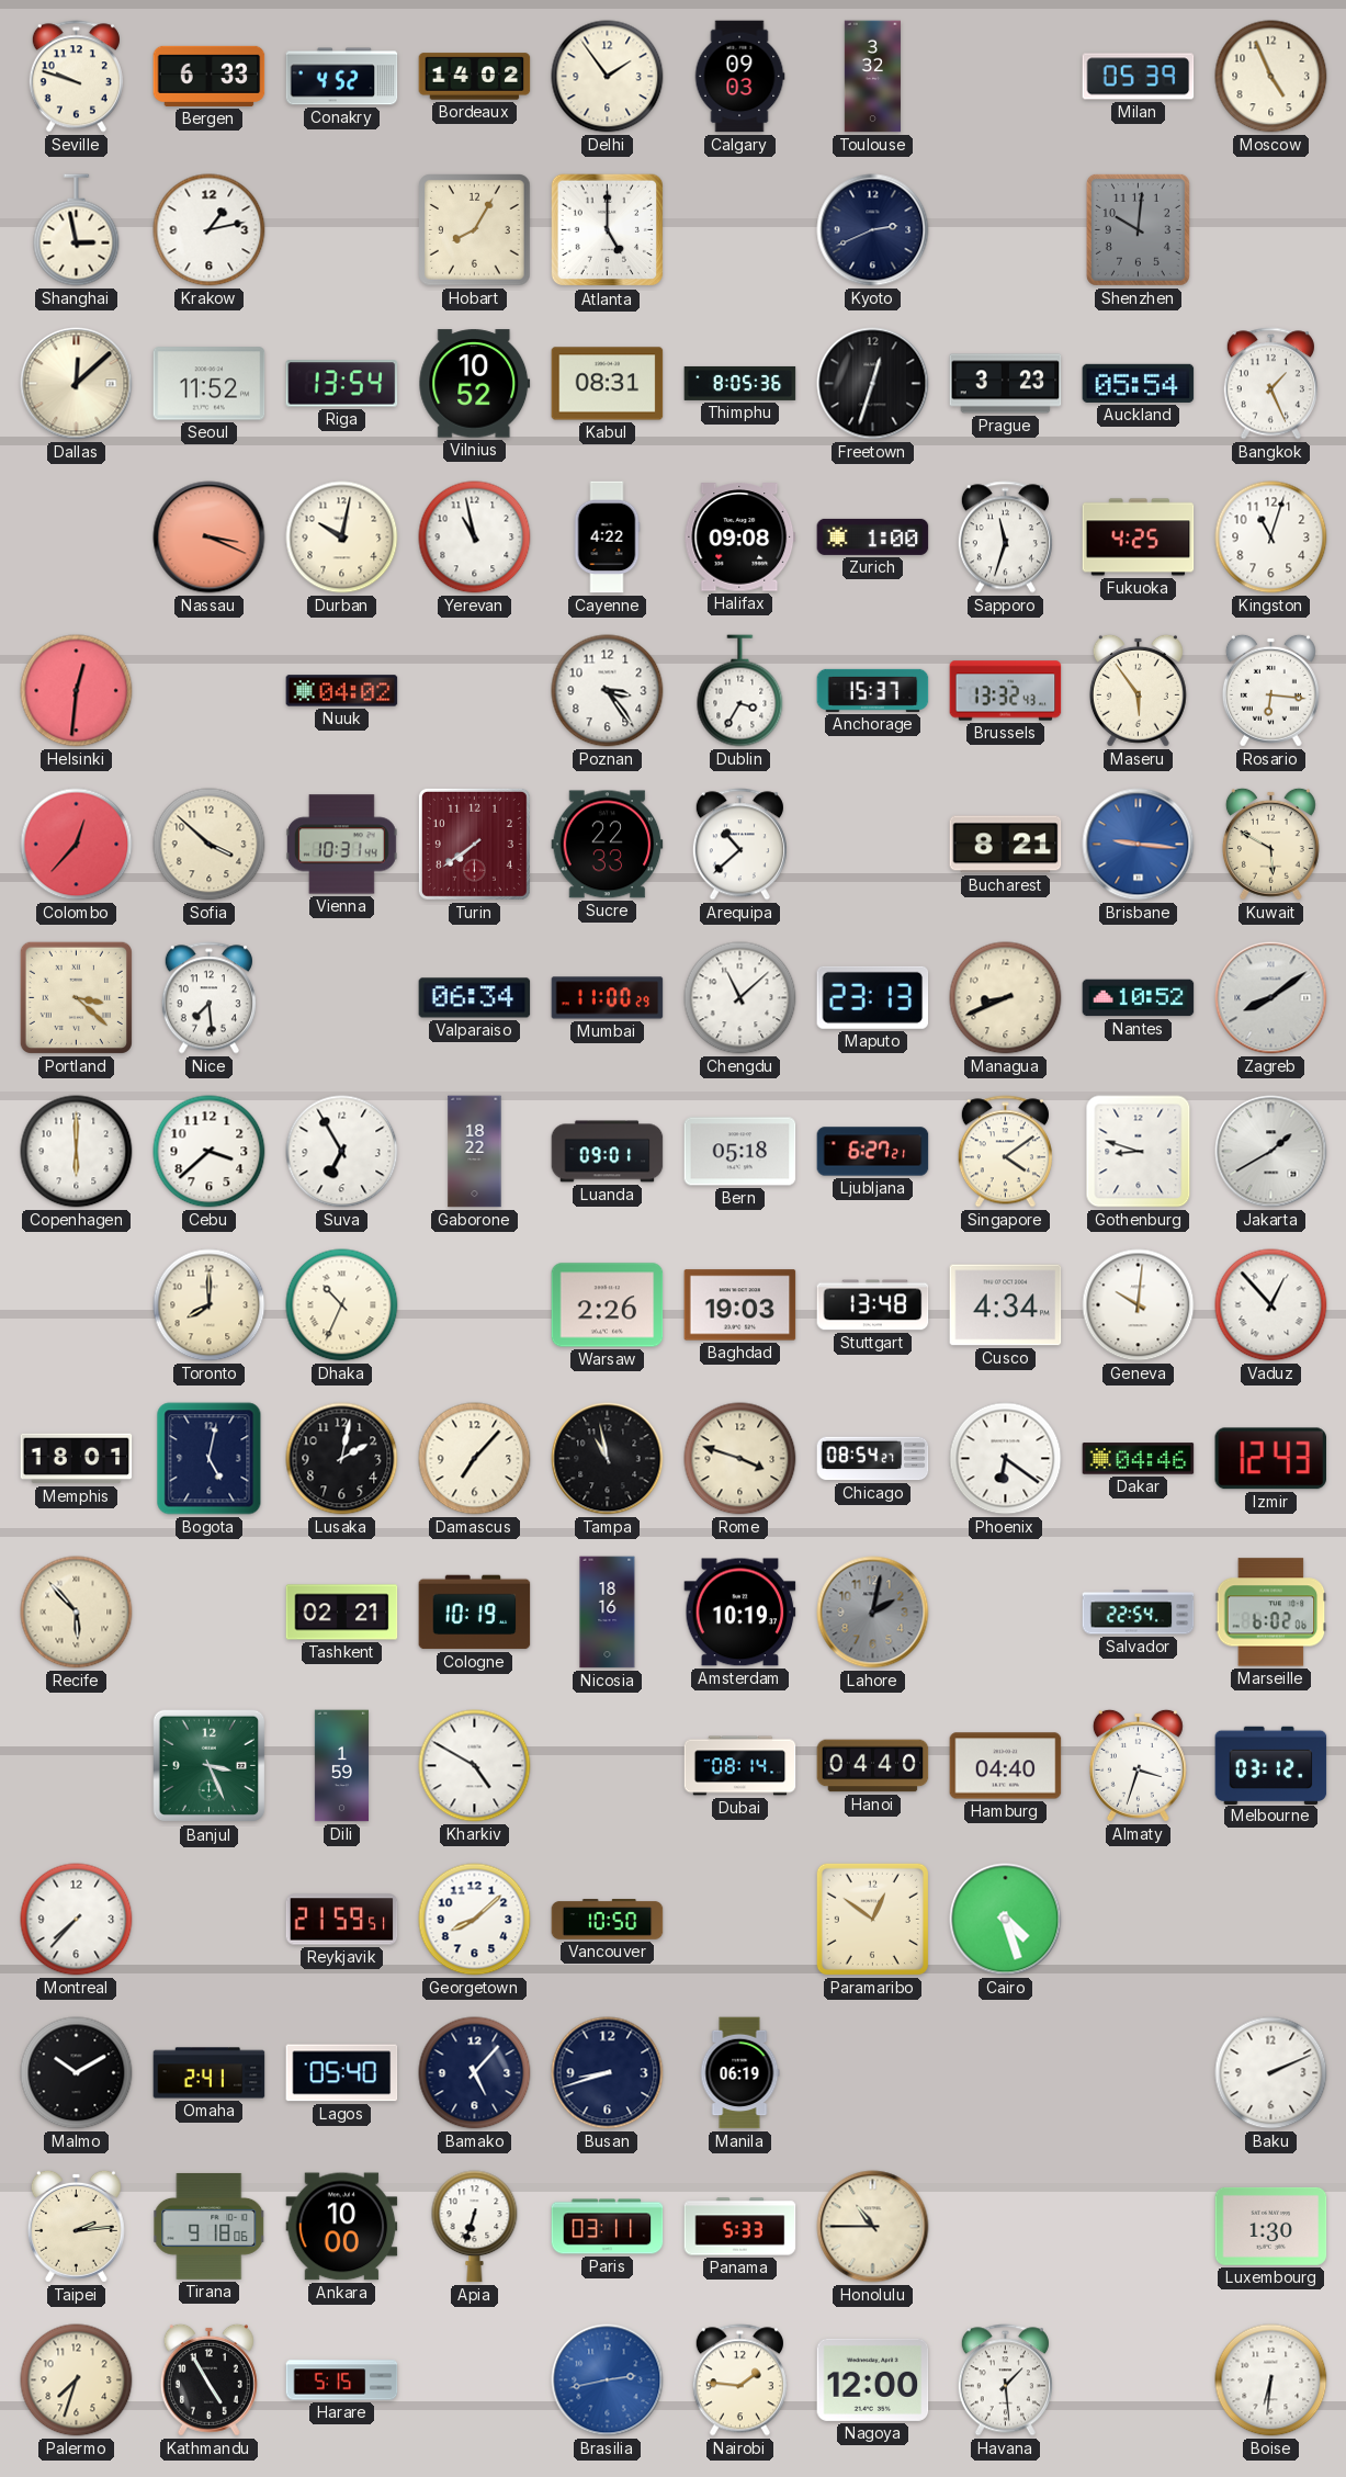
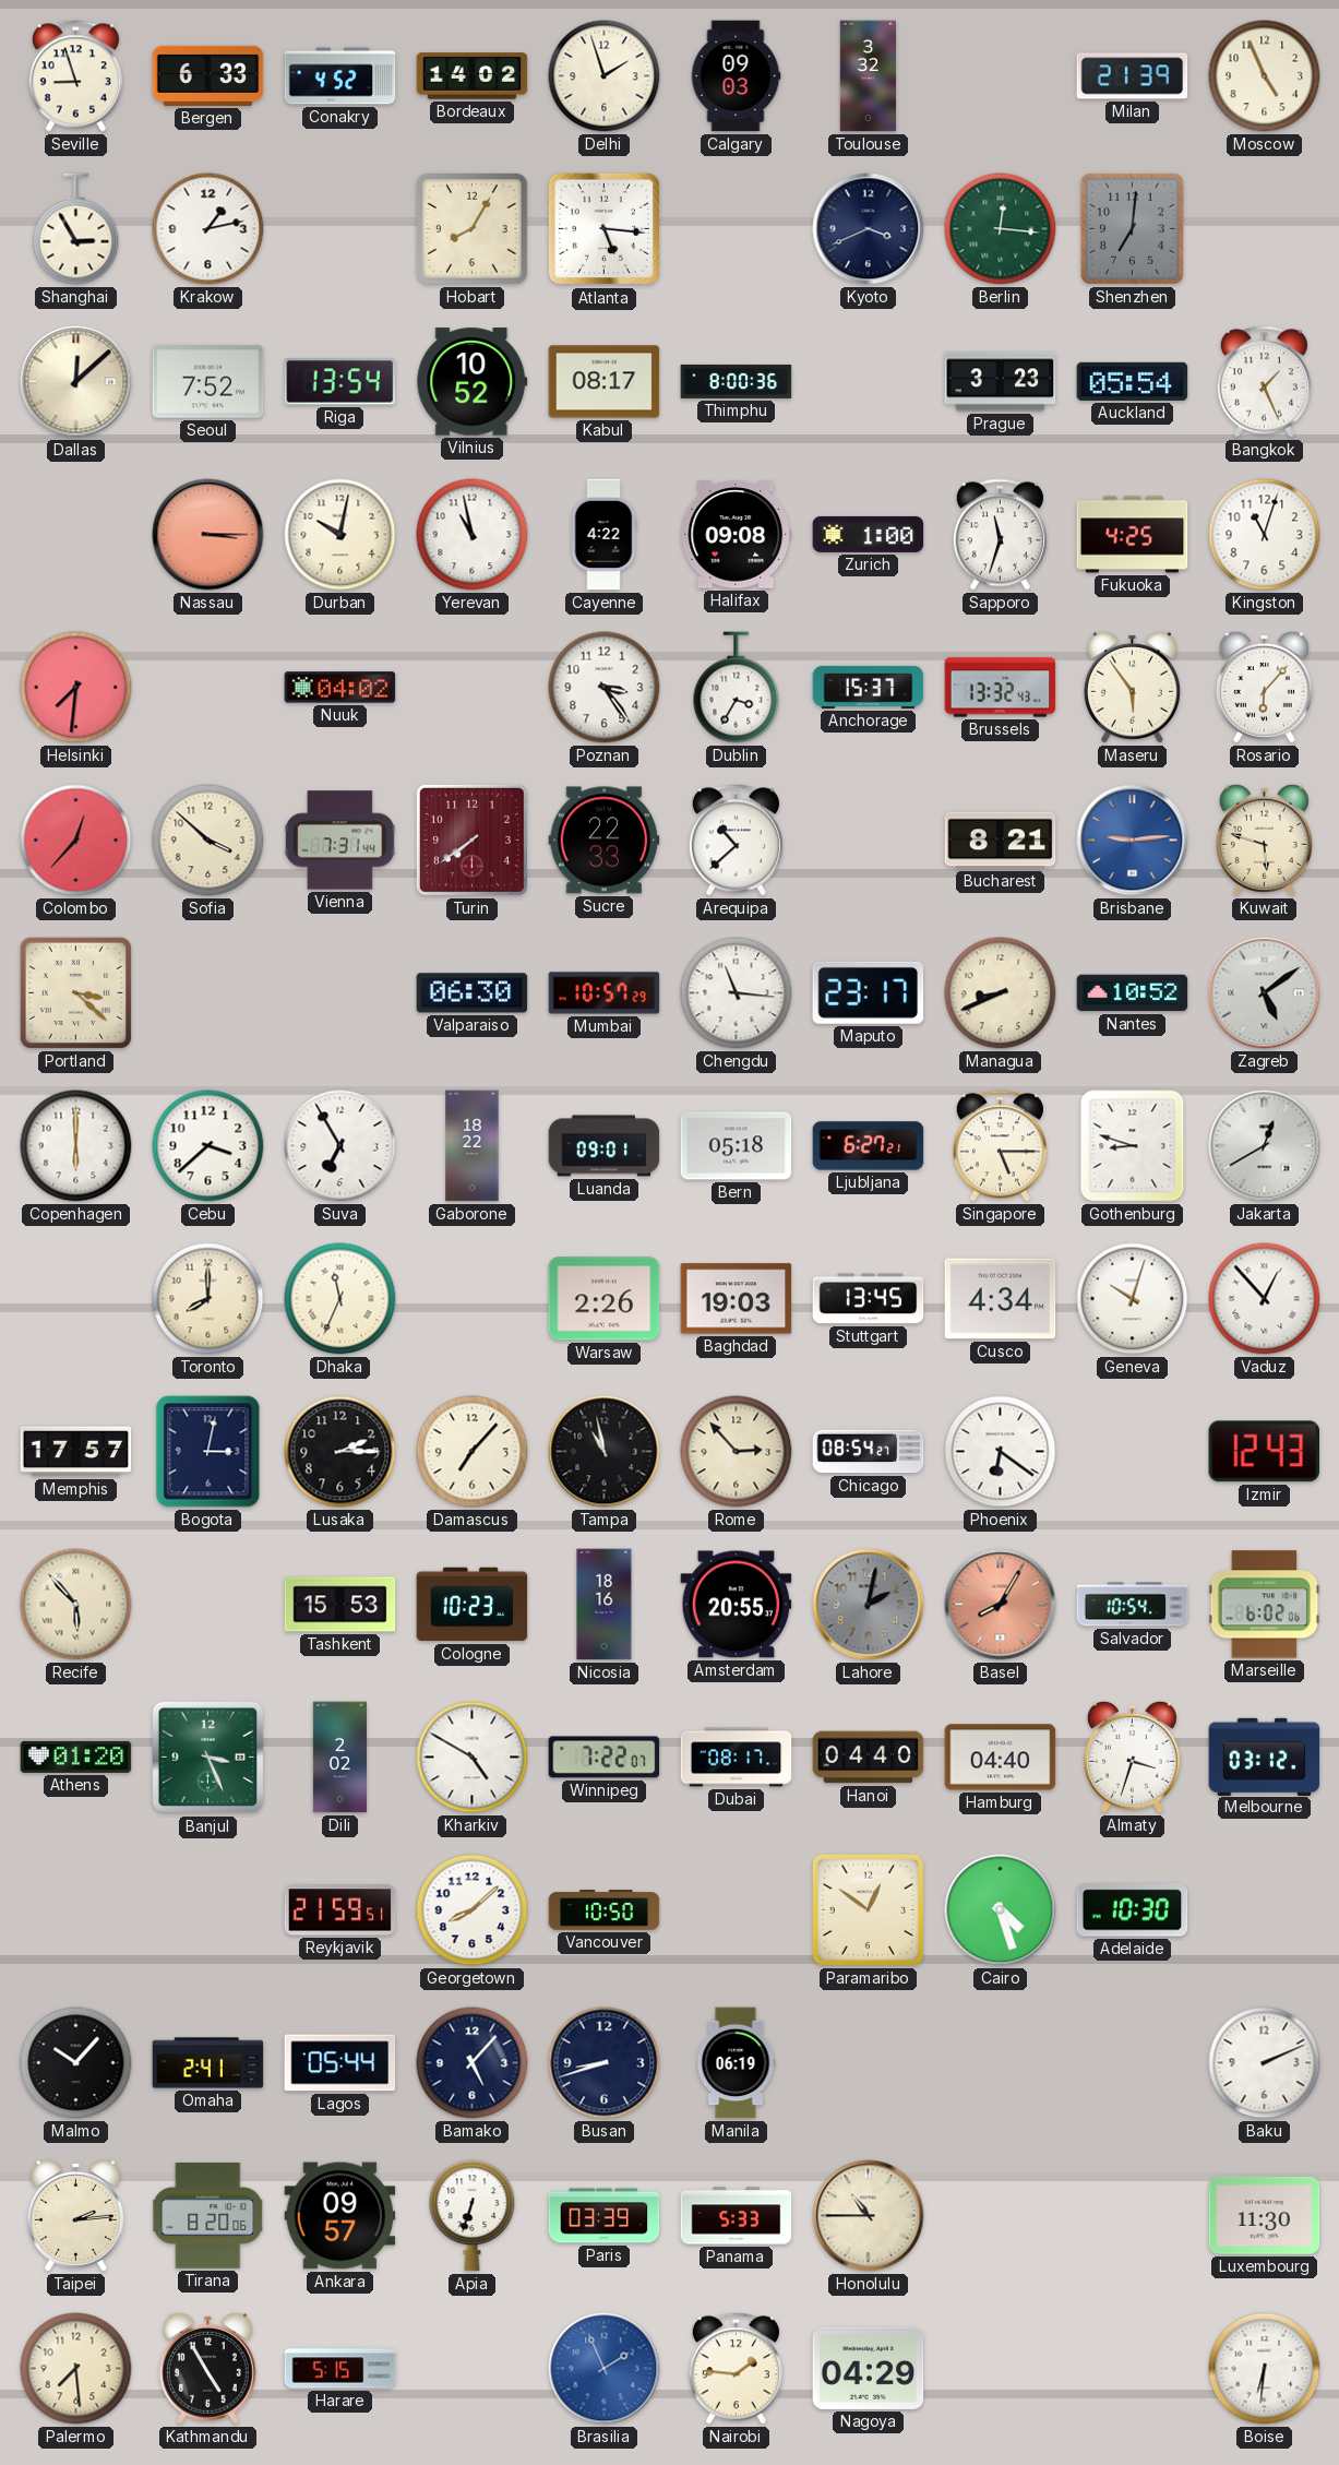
Seville: 9:48 -> 8:57 (75, 76)
Delhi: 1:54 -> 1:57 (605, 76)
Milan: 05:39 -> 21:39 (1133, 76)
Shanghai: 2:58 -> 2:55 (76, 229)
Atlanta: 5:00 -> 5:16 (605, 229)
Kyoto: 2:41 -> 3:41 (869, 229)
Berlin: none -> 12:16 (1001, 229)
Shenzhen: 10:01 -> 7:01 (1132, 228)
Seoul: 11:52 -> 7:52 (208, 382)
Kabul: 08:31 -> 08:17 (605, 382)
Thimphu: 8:05 -> 8:00 (737, 381)
Freetown: 12:33 -> none (873, 384)
Nassau: 3:19 -> 3:15 (208, 535)
Helsinki: 12:31 -> 7:31 (76, 688)
Rosario: 6:16 -> 6:07 (1264, 687)
Vienna: 10:31 -> 7:31 (339, 841)
Brisbane: 9:16 -> 9:14 (1133, 841)
Kuwait: 5:50 -> 5:48 (1264, 839)
Nice: 7:29 -> none (208, 998)
Valparaiso: 06:34 -> 06:30 (473, 993)
Mumbai: 11:00 -> 10:57 (605, 993)
Chengdu: 11:08 -> 11:16 (737, 993)
Maputo: 23:13 -> 23:17 (869, 992)
Zagreb: 8:09 -> 5:09 (1265, 993)
Singapore: 4:09 -> 5:15 (1000, 1146)
Jakarta: 1:40 -> 12:40 (1265, 1146)
Dhaka: 10:34 -> 11:34 (340, 1299)
Stuttgart: 13:48 -> 13:45 (869, 1299)
Geneva: 10:01 -> 10:03 (1133, 1299)
Memphis: 18:01 -> 17:57 (76, 1452)
Bogota: 5:02 -> 3:02 (208, 1452)
Lusaka: 2:02 -> 2:15 (340, 1452)
Rome: 3:48 -> 2:53 (737, 1452)
Dakar: 04:46 -> none (1139, 1459)
Tashkent: 02:21 -> 15:53 (340, 1605)
Cologne: 10:19 -> 10:23 (473, 1605)
Amsterdam: 10:19 -> 20:55 (737, 1605)
Basel: none -> 8:05 (1001, 1605)
Salvador: 22:54 -> 10:54 (1133, 1605)
Athens: none -> 01:20 (76, 1757)
Dili: 1:59 -> 2:02 (339, 1758)
Winnipeg: none -> 7:22 (605, 1758)
Dubai: 08:14 -> 08:17 (737, 1758)
Montreal: 7:37 -> none (77, 1920)
Adelaide: none -> 10:30 (1133, 1910)
Malmo: 10:10 -> 10:07 (76, 2063)
Lagos: 05:40 -> 05:44 (340, 2063)
Tirana: 9:18 -> 8:20 (208, 2215)
Ankara: 10:00 -> 09:57 (340, 2216)
Paris: 03:11 -> 03:39 (605, 2216)
Luxembourg: 1:30 -> 11:30 (1265, 2215)
Palermo: 7:33 -> 7:29 (76, 2369)
Brasilia: 2:43 -> 1:56 (605, 2369)
Nagoya: 12:00 -> 04:29 (869, 2368)
Havana: 1:29 -> none (1005, 2380)
